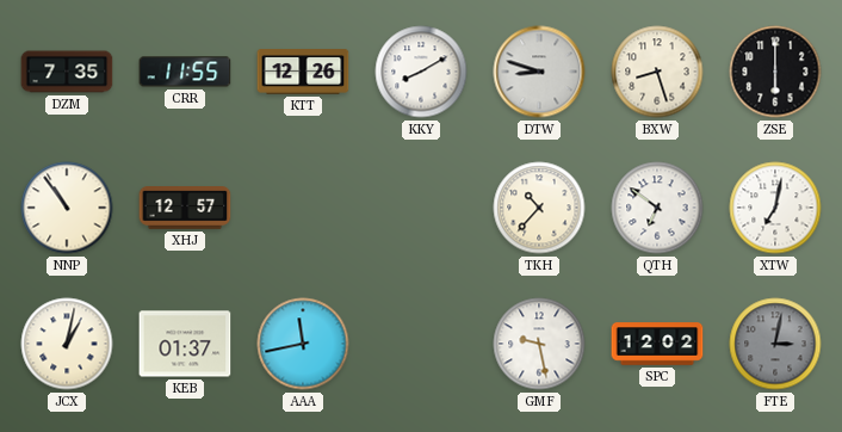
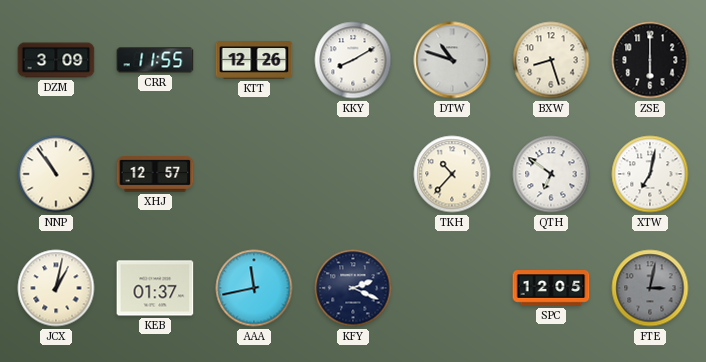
DZM: 7:35 -> 3:09 (56, 60)
DTW: 8:48 -> 10:48 (452, 60)
KFY: none -> 2:19 (353, 288)
GMF: 9:28 -> none (539, 344)
SPC: 12:02 -> 12:05 (551, 288)
